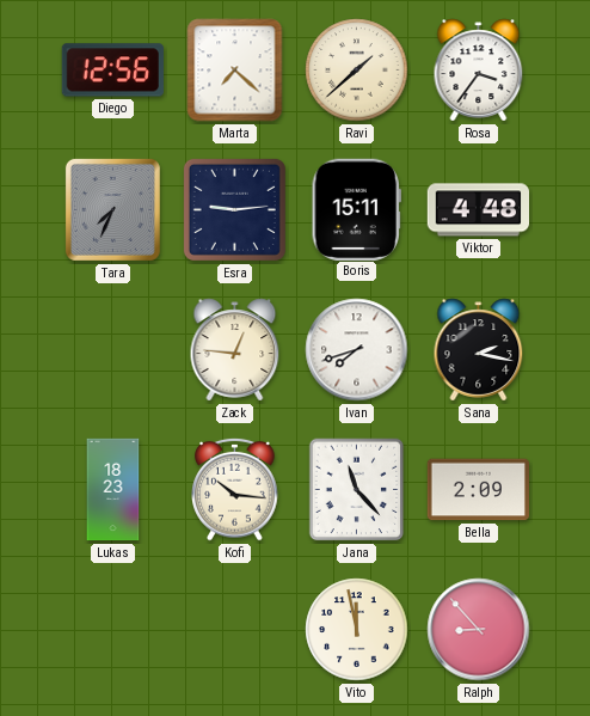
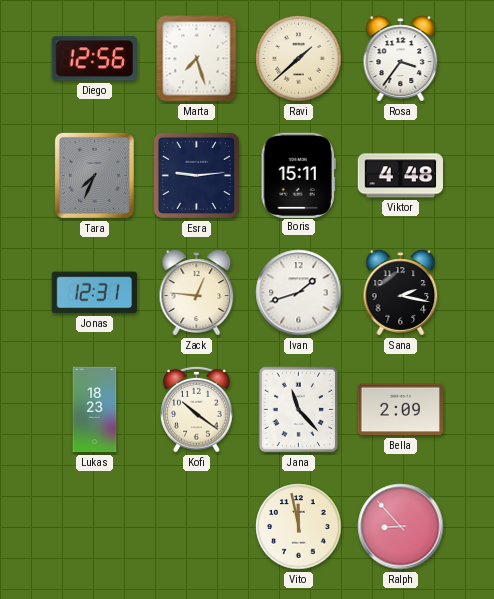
Marta: 7:22 -> 7:27 (197, 59)
Jonas: none -> 12:31 (94, 293)
Ivan: 7:42 -> 1:42 (299, 293)
Kofi: 10:16 -> 10:21 (197, 409)
